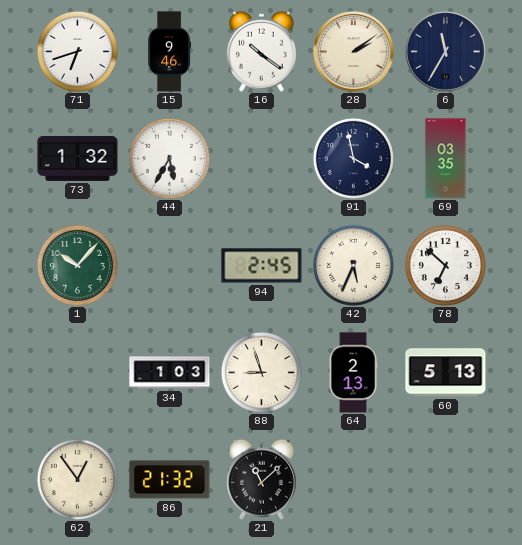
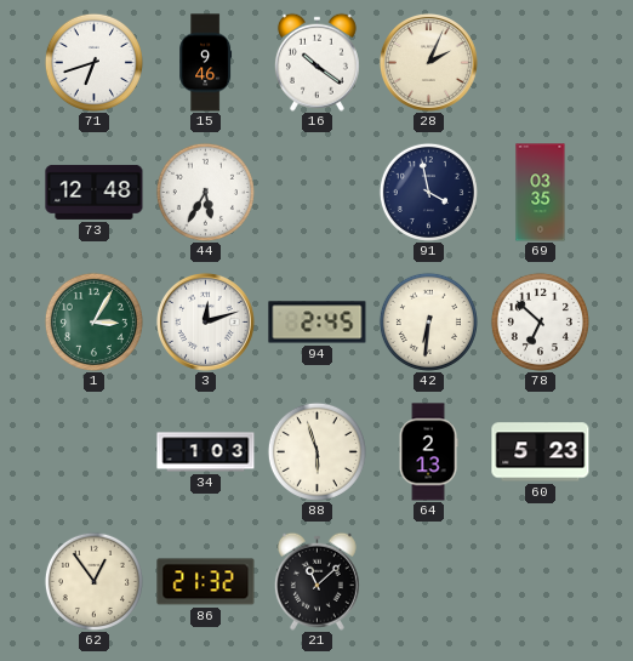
28: 2:09 -> 2:04 (428, 62)
6: 11:35 -> none (445, 51)
73: 1:32 -> 12:48 (95, 192)
1: 10:07 -> 3:05 (93, 321)
3: none -> 12:12 (205, 321)
42: 5:34 -> 6:31 (428, 321)
88: 8:57 -> 5:57 (316, 451)
60: 5:13 -> 5:23 (541, 452)
